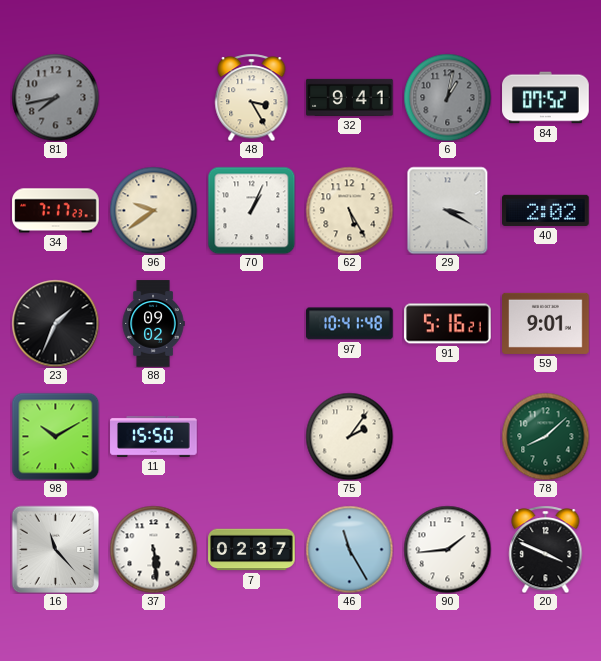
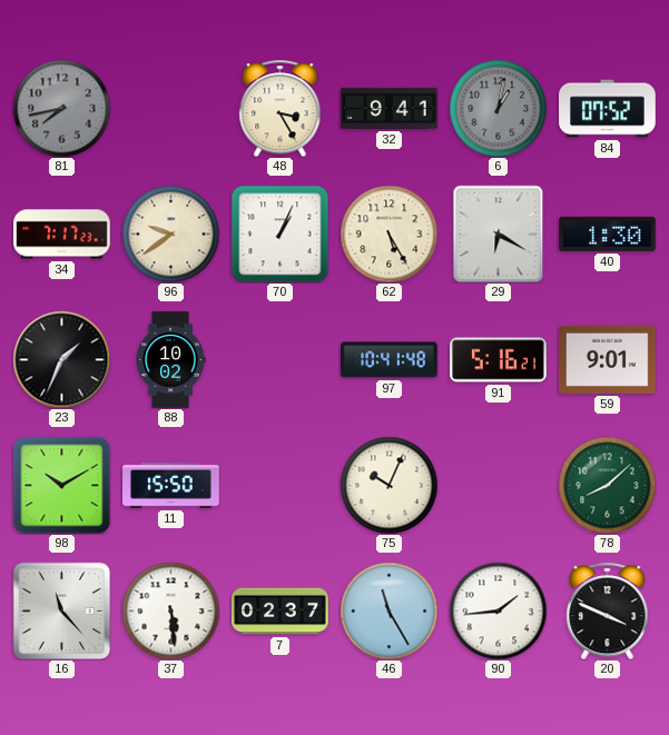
29: 3:20 -> 6:20 (499, 234)
40: 2:02 -> 1:30 (608, 234)
88: 09:02 -> 10:02 (170, 360)
75: 2:06 -> 10:04 (388, 485)
